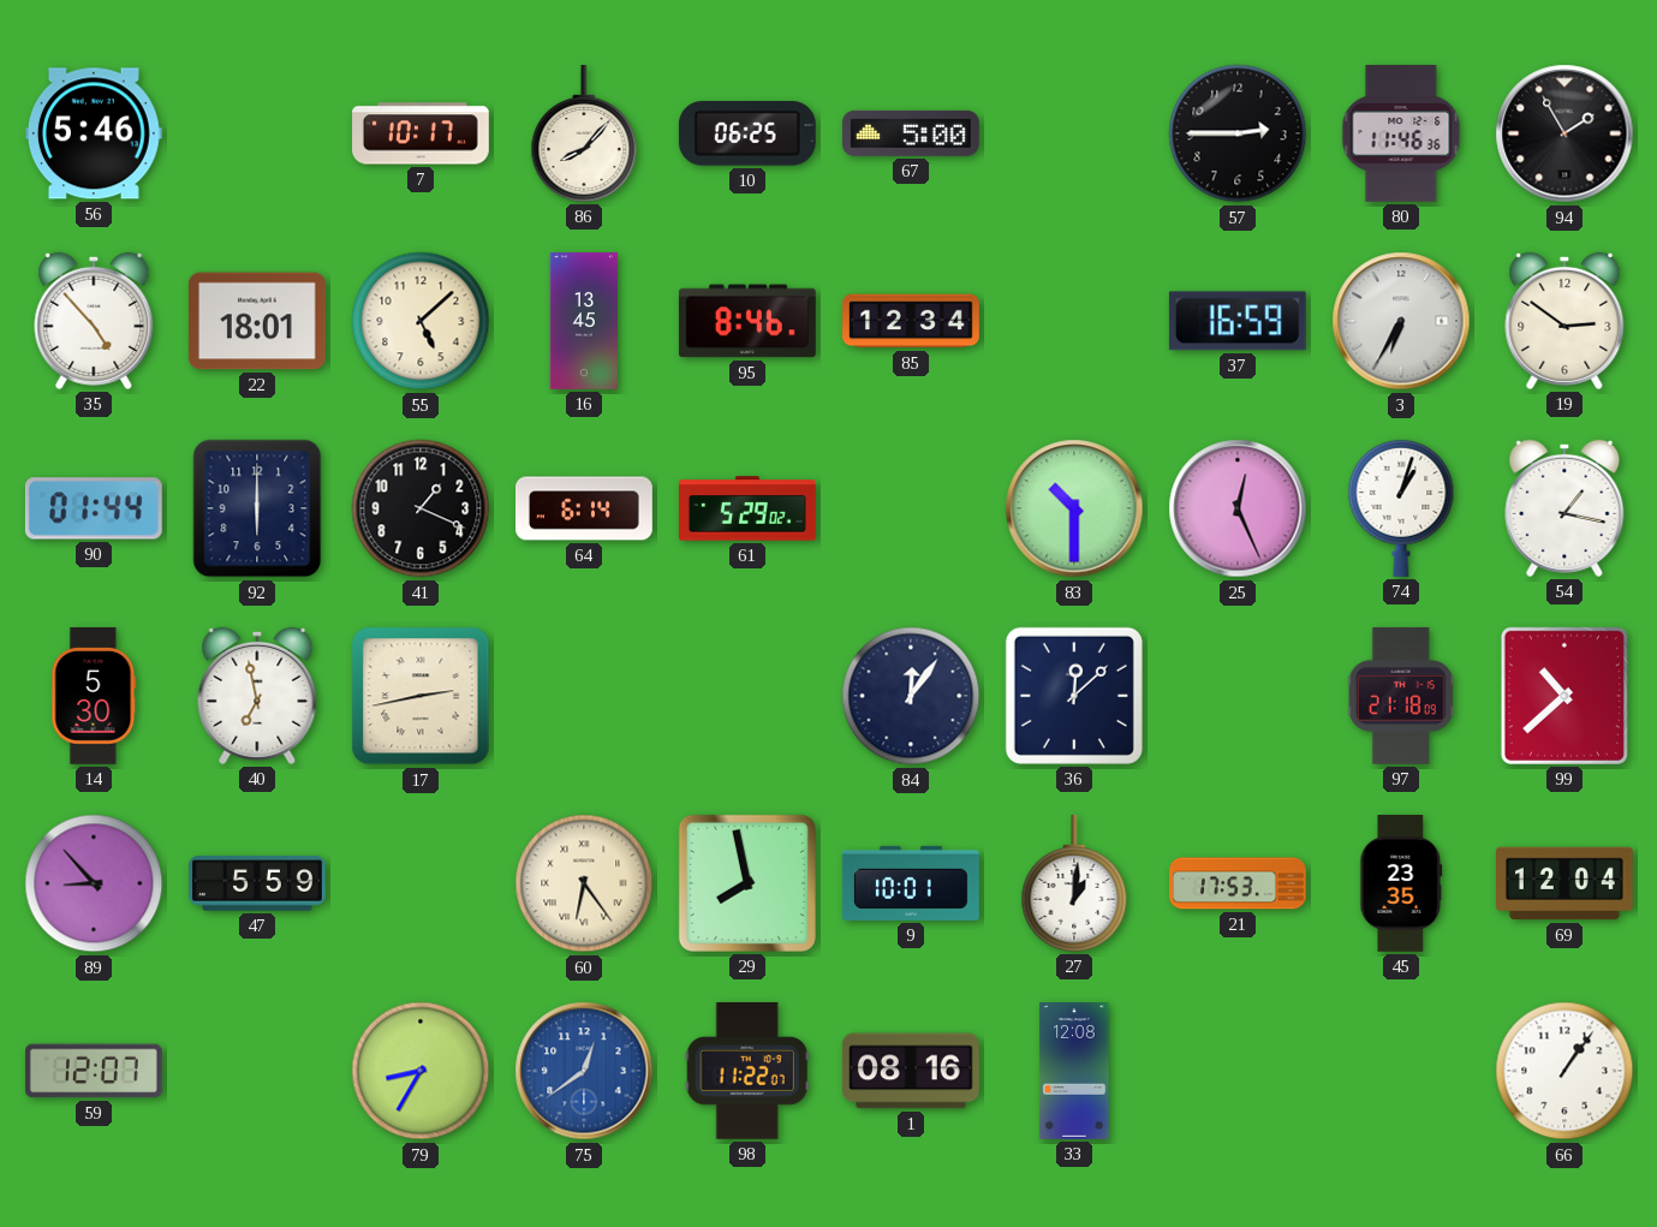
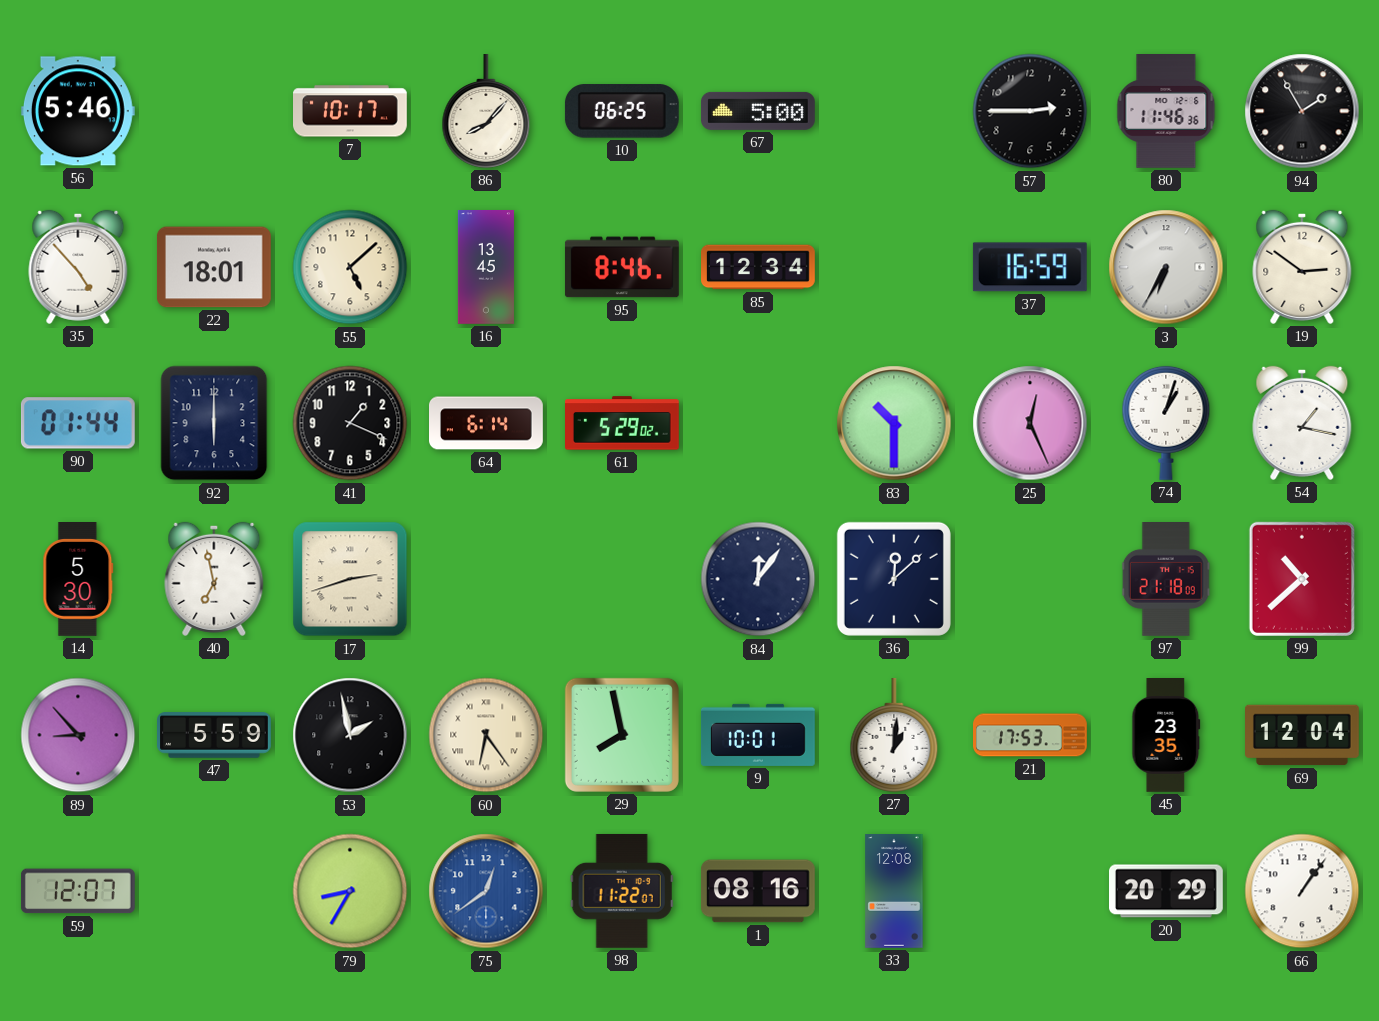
17: 2:43 -> 2:42 (350, 579)
53: none -> 1:58 (350, 735)
20: none -> 20:29 (1167, 891)
